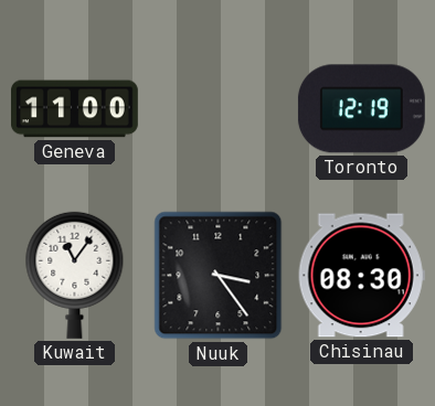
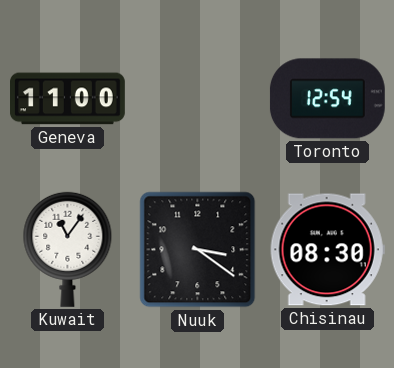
Toronto: 12:19 -> 12:54 (327, 99)
Nuuk: 3:24 -> 3:21 (198, 250)
